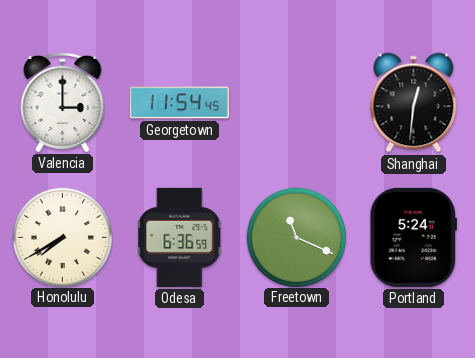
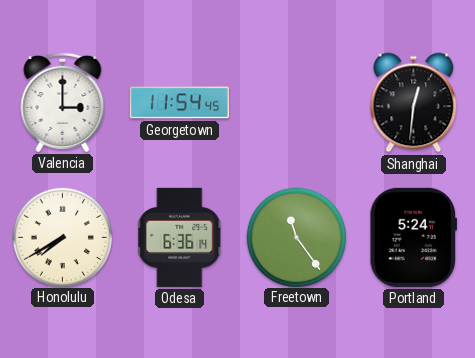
Odesa: 6:36:59 -> 6:36:14 (180, 237)
Freetown: 11:19 -> 11:24 (296, 237)
